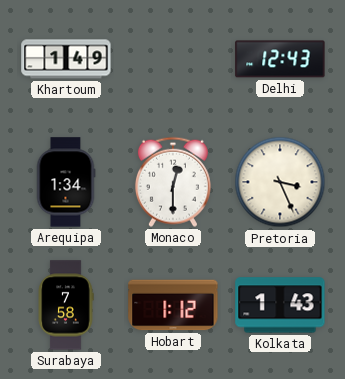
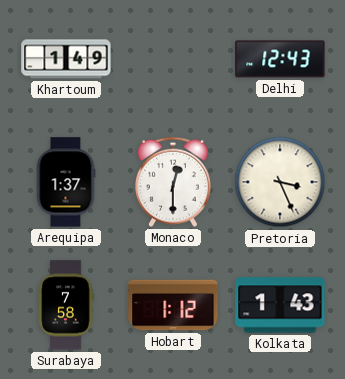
Arequipa: 1:34 -> 1:37 (66, 182)
